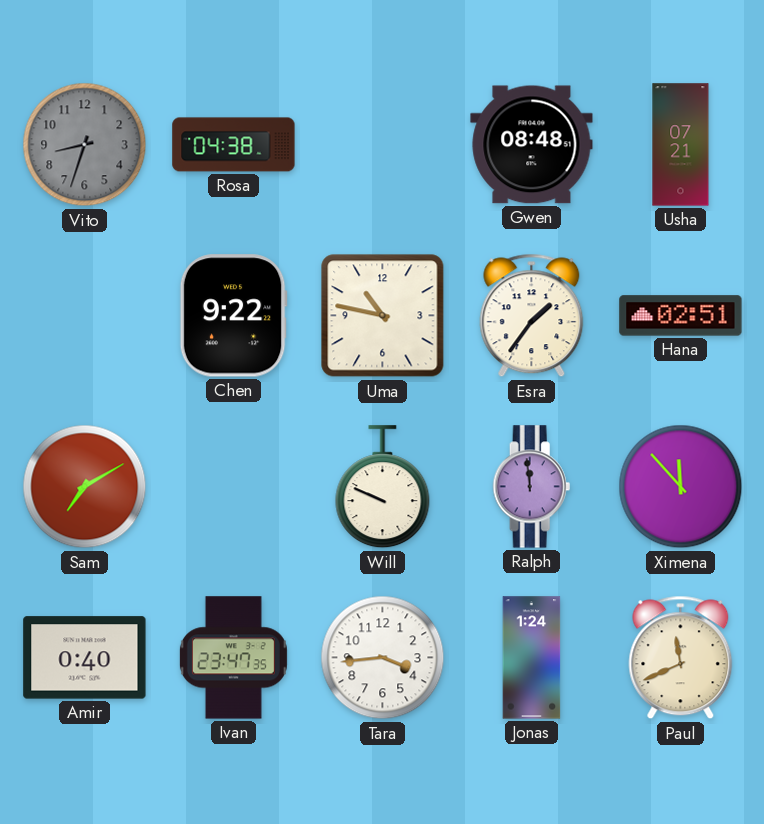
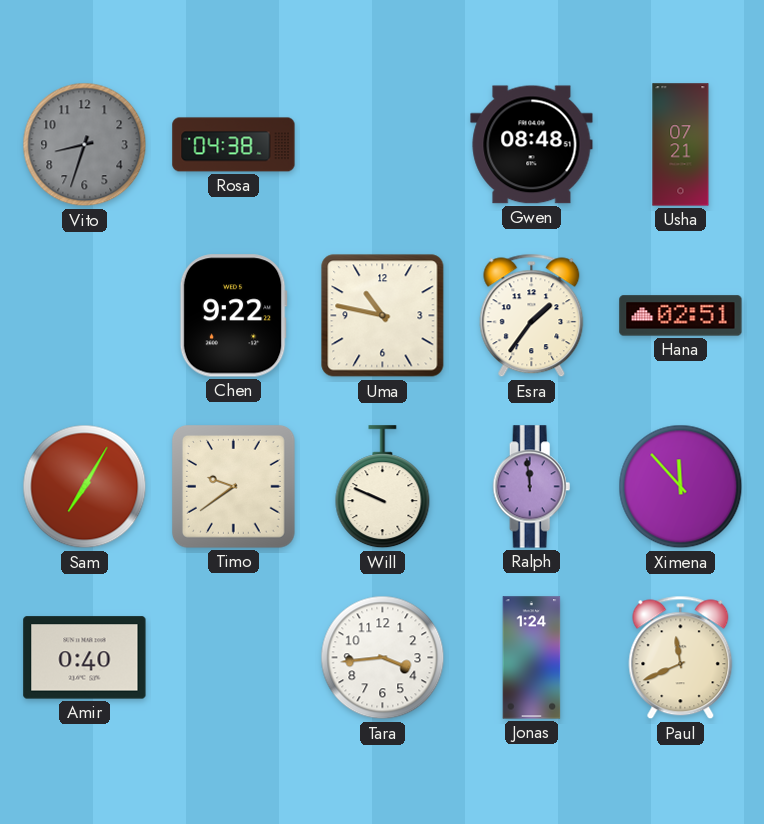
Sam: 7:10 -> 7:05 (85, 487)
Timo: none -> 9:39 (234, 487)
Ivan: 23:47 -> none (233, 658)
